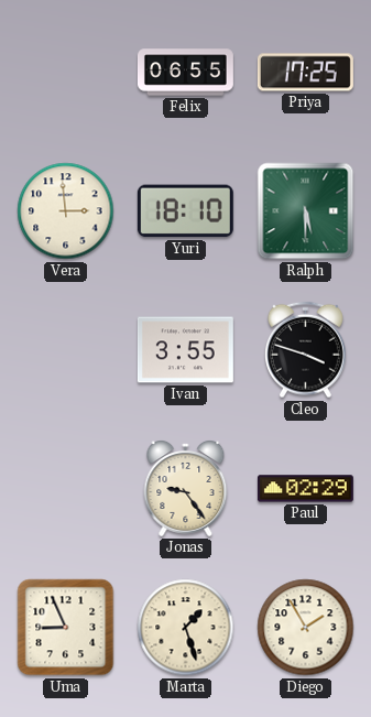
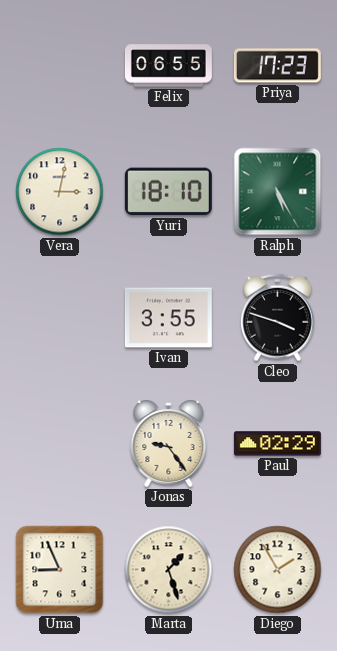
Priya: 17:25 -> 17:23 (277, 66)
Vera: 2:59 -> 3:02 (60, 192)
Ralph: 5:30 -> 5:25 (278, 192)
